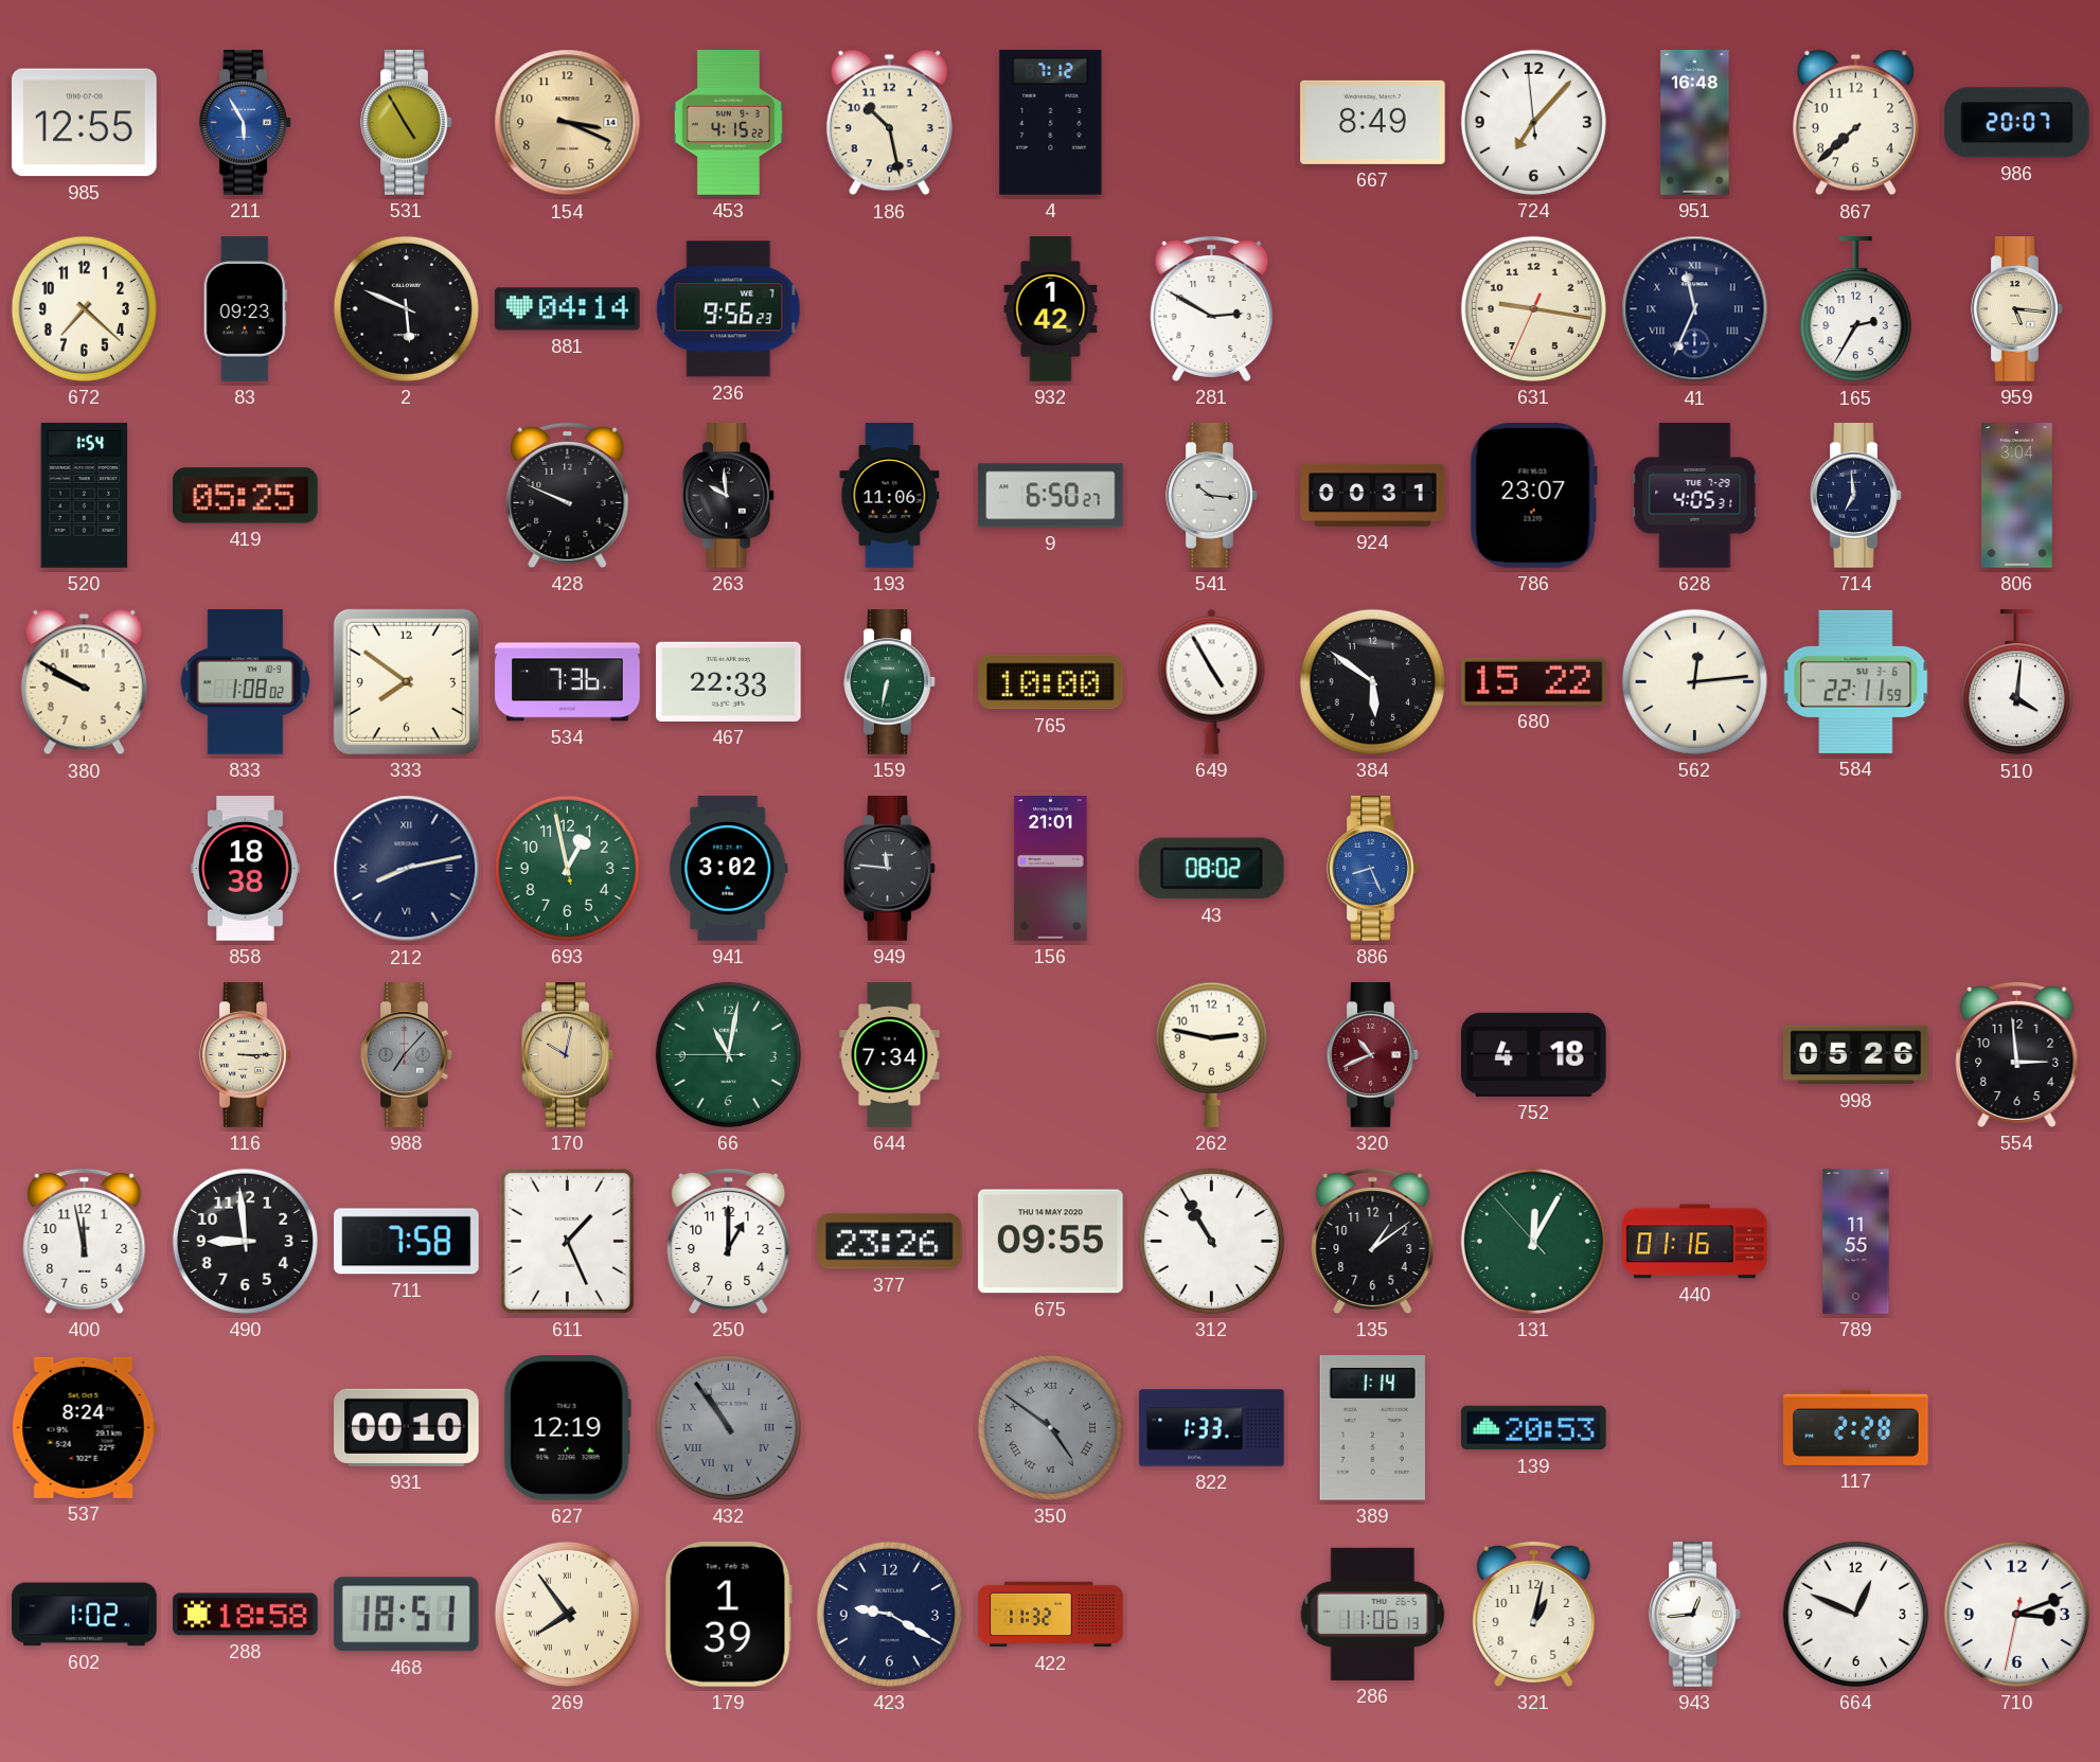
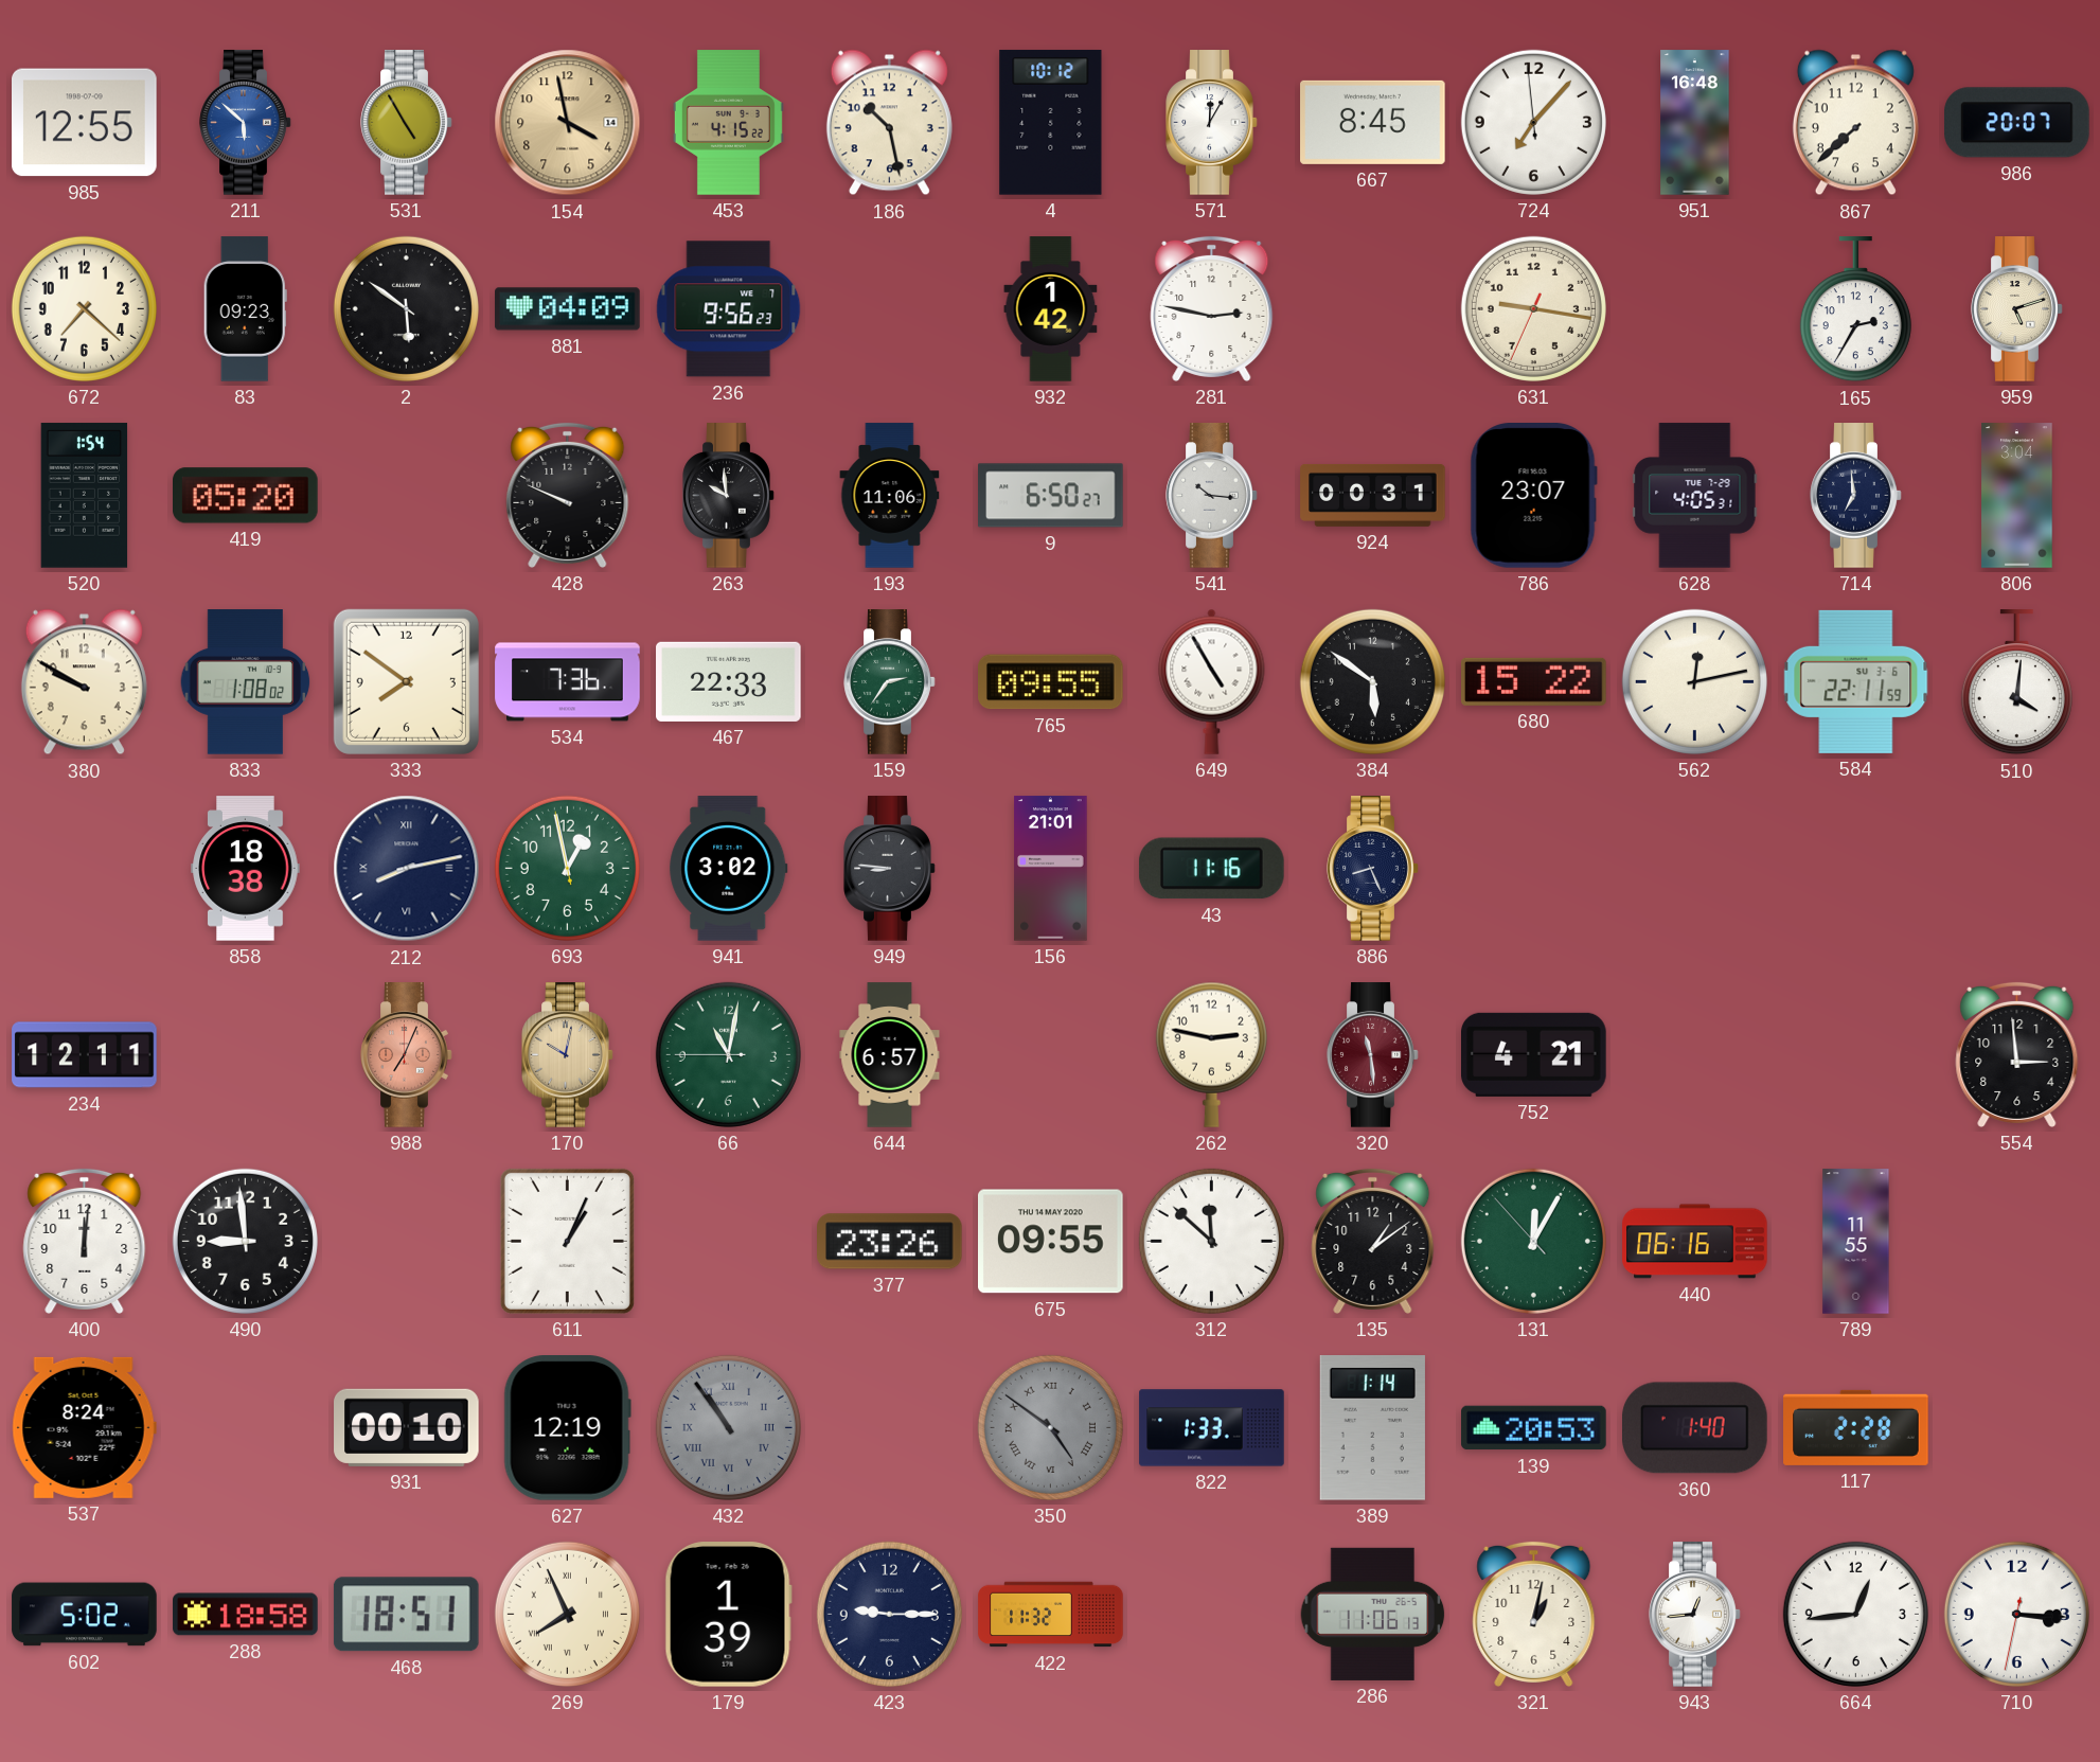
211: 5:55 -> 5:52 (246, 123)
154: 3:19 -> 3:58 (568, 123)
4: 7:12 -> 10:12 (1051, 123)
571: none -> 12:05 (1212, 123)
667: 8:49 -> 8:45 (1373, 122)
2: 5:49 -> 5:51 (406, 308)
881: 04:14 -> 04:09 (568, 309)
281: 2:50 -> 2:47 (1212, 308)
41: 11:34 -> none (1695, 309)
959: 5:16 -> 5:12 (2017, 309)
419: 05:25 -> 05:20 (246, 496)
159: 6:32 -> 2:36 (890, 682)
765: 10:00 -> 09:55 (1051, 682)
562: 12:14 -> 12:13 (1694, 681)
949: 11:46 -> 8:46 (890, 869)
43: 08:02 -> 11:16 (1211, 869)
886 dial: blue -> navy (1373, 869)
234: none -> 12:11 (85, 1055)
116: 3:15 -> none (246, 1055)
988: 7:07 -> 7:04 (407, 1055)
988 dial: grey -> salmon (407, 1055)
644: 7:34 -> 6:57 (890, 1055)
320: 10:41 -> 11:29 (1373, 1055)
752: 4:18 -> 4:21 (1534, 1054)
998: 05:26 -> none (1856, 1055)
400: 11:58 -> 12:01 (85, 1241)
711: 7:58 -> none (407, 1242)
611: 1:26 -> 1:04 (567, 1241)
250: 1:00 -> none (729, 1241)
312: 10:55 -> 11:52 (1211, 1241)
440: 01:16 -> 06:16 (1695, 1242)
360: none -> 1:40 (1695, 1428)
602: 1:02 -> 5:02 (85, 1615)
269: 7:54 -> 7:56 (567, 1614)
423: 9:20 -> 9:15 (889, 1614)
664: 12:49 -> 12:44 (1855, 1614)
710: 3:11 -> 3:15 (2016, 1614)
